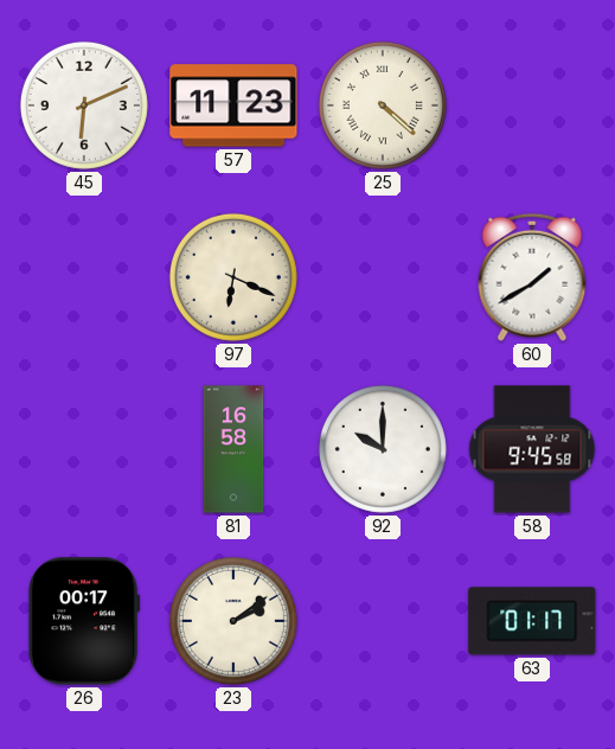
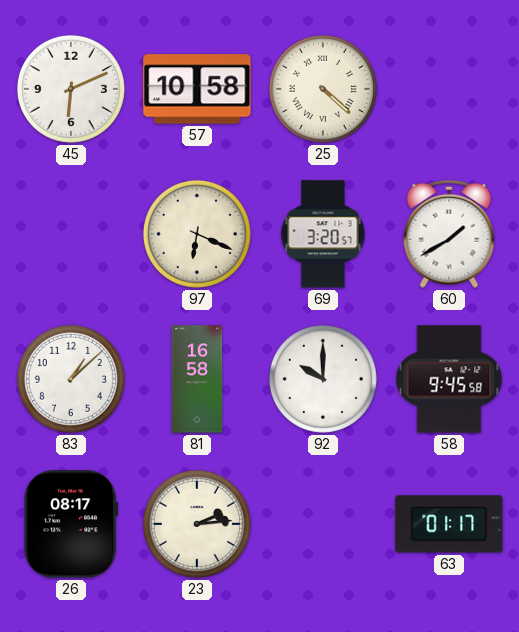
57: 11:23 -> 10:58 (197, 89)
69: none -> 3:20 (323, 234)
83: none -> 1:08 (71, 379)
26: 00:17 -> 08:17 (71, 524)
23: 2:09 -> 2:14 (197, 524)
